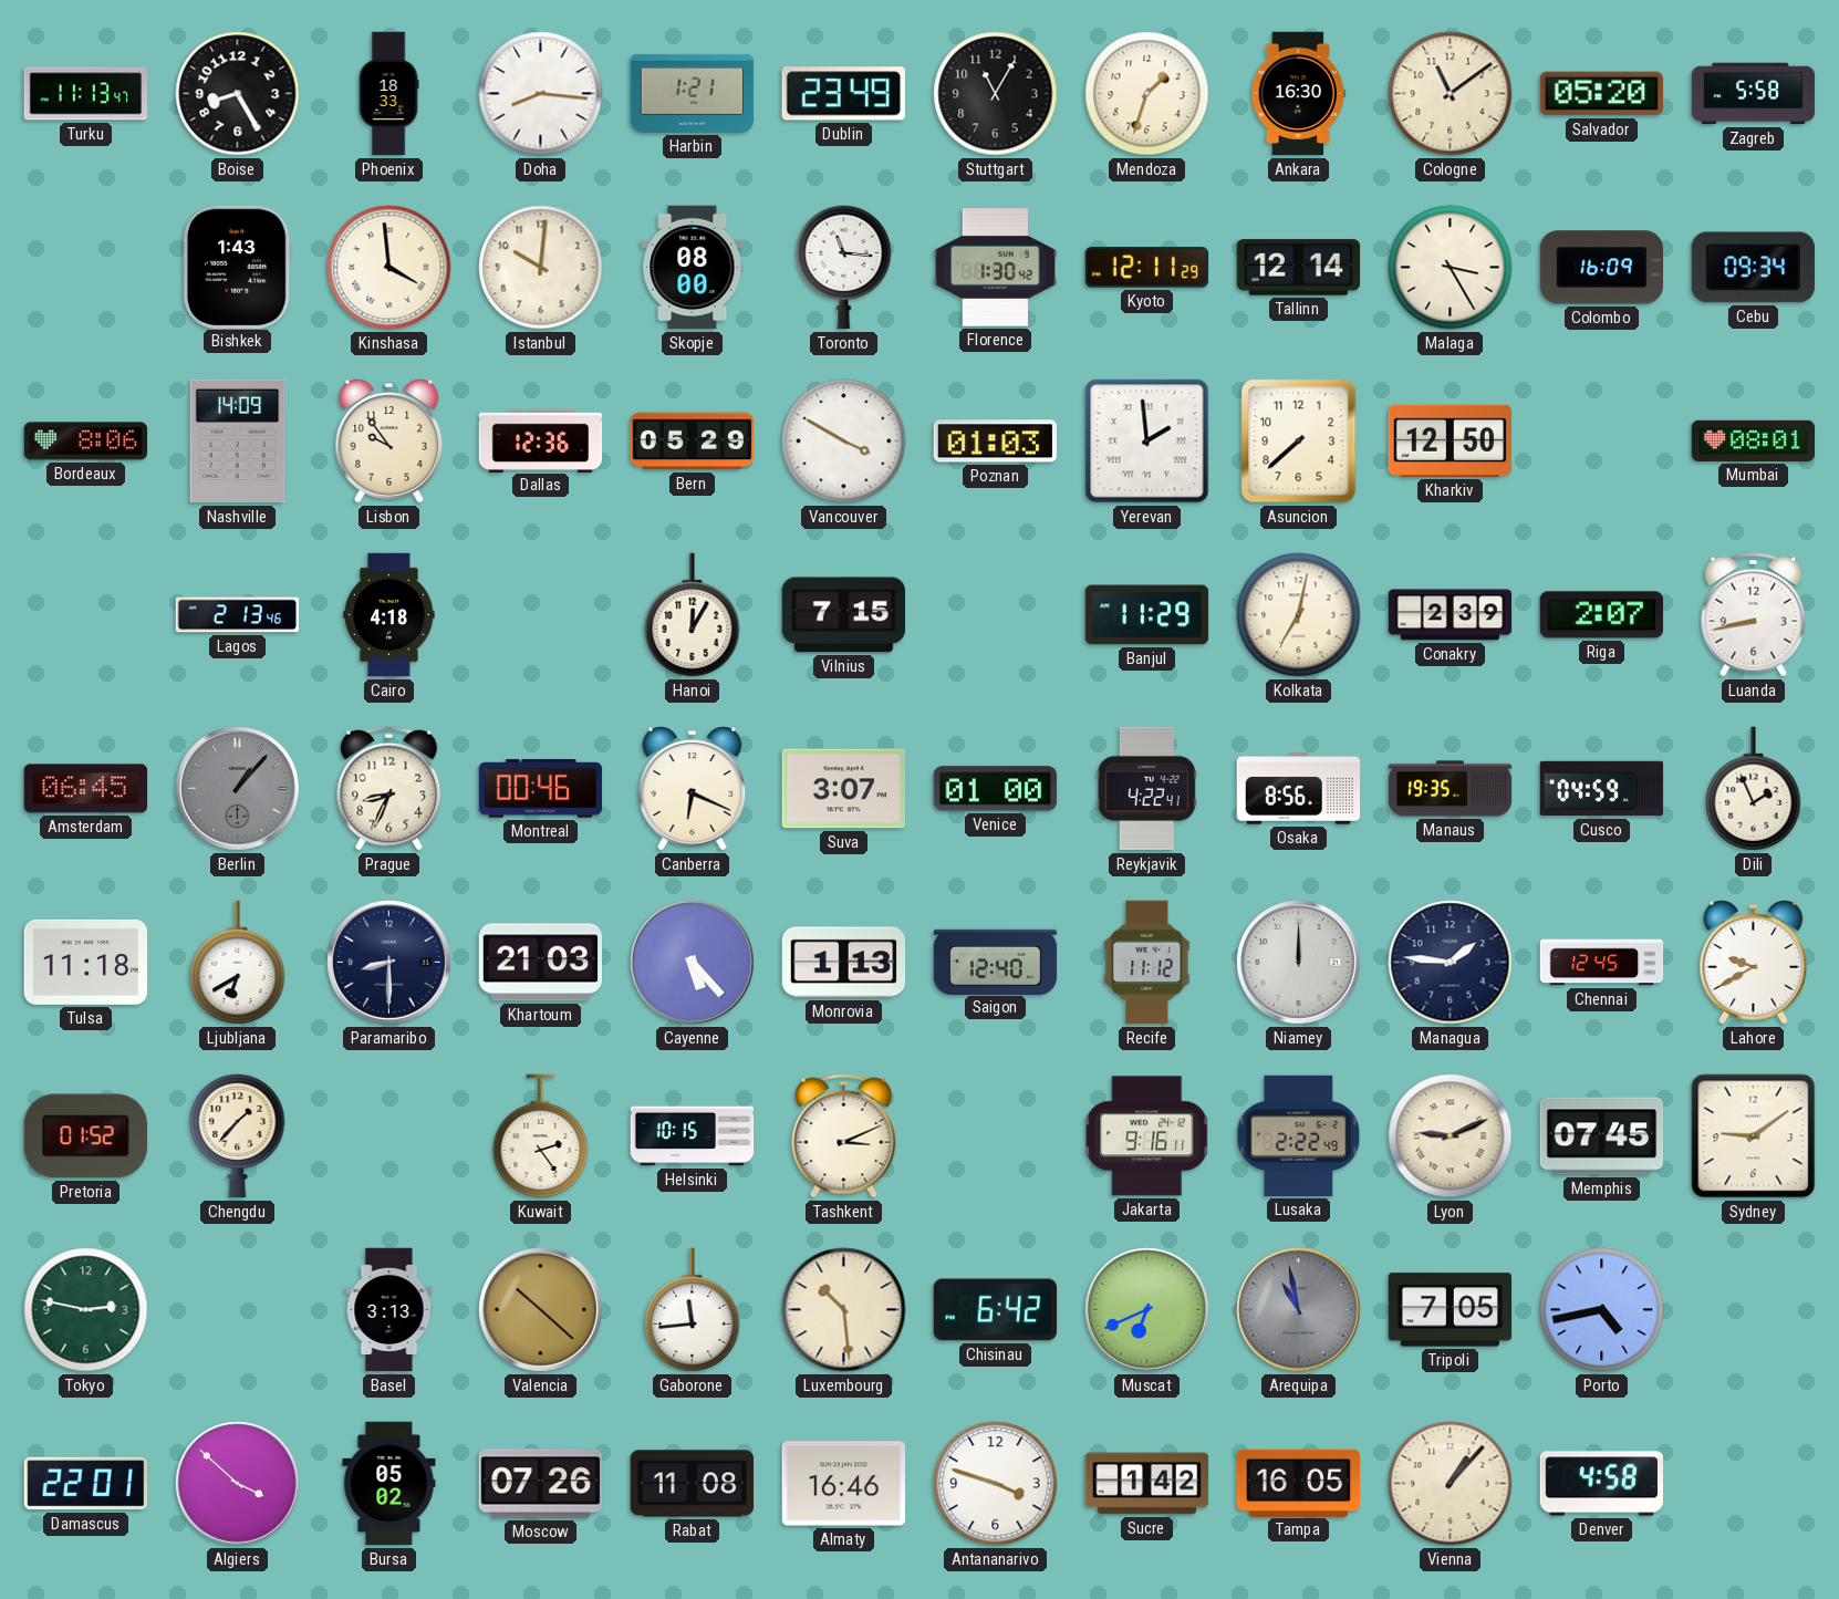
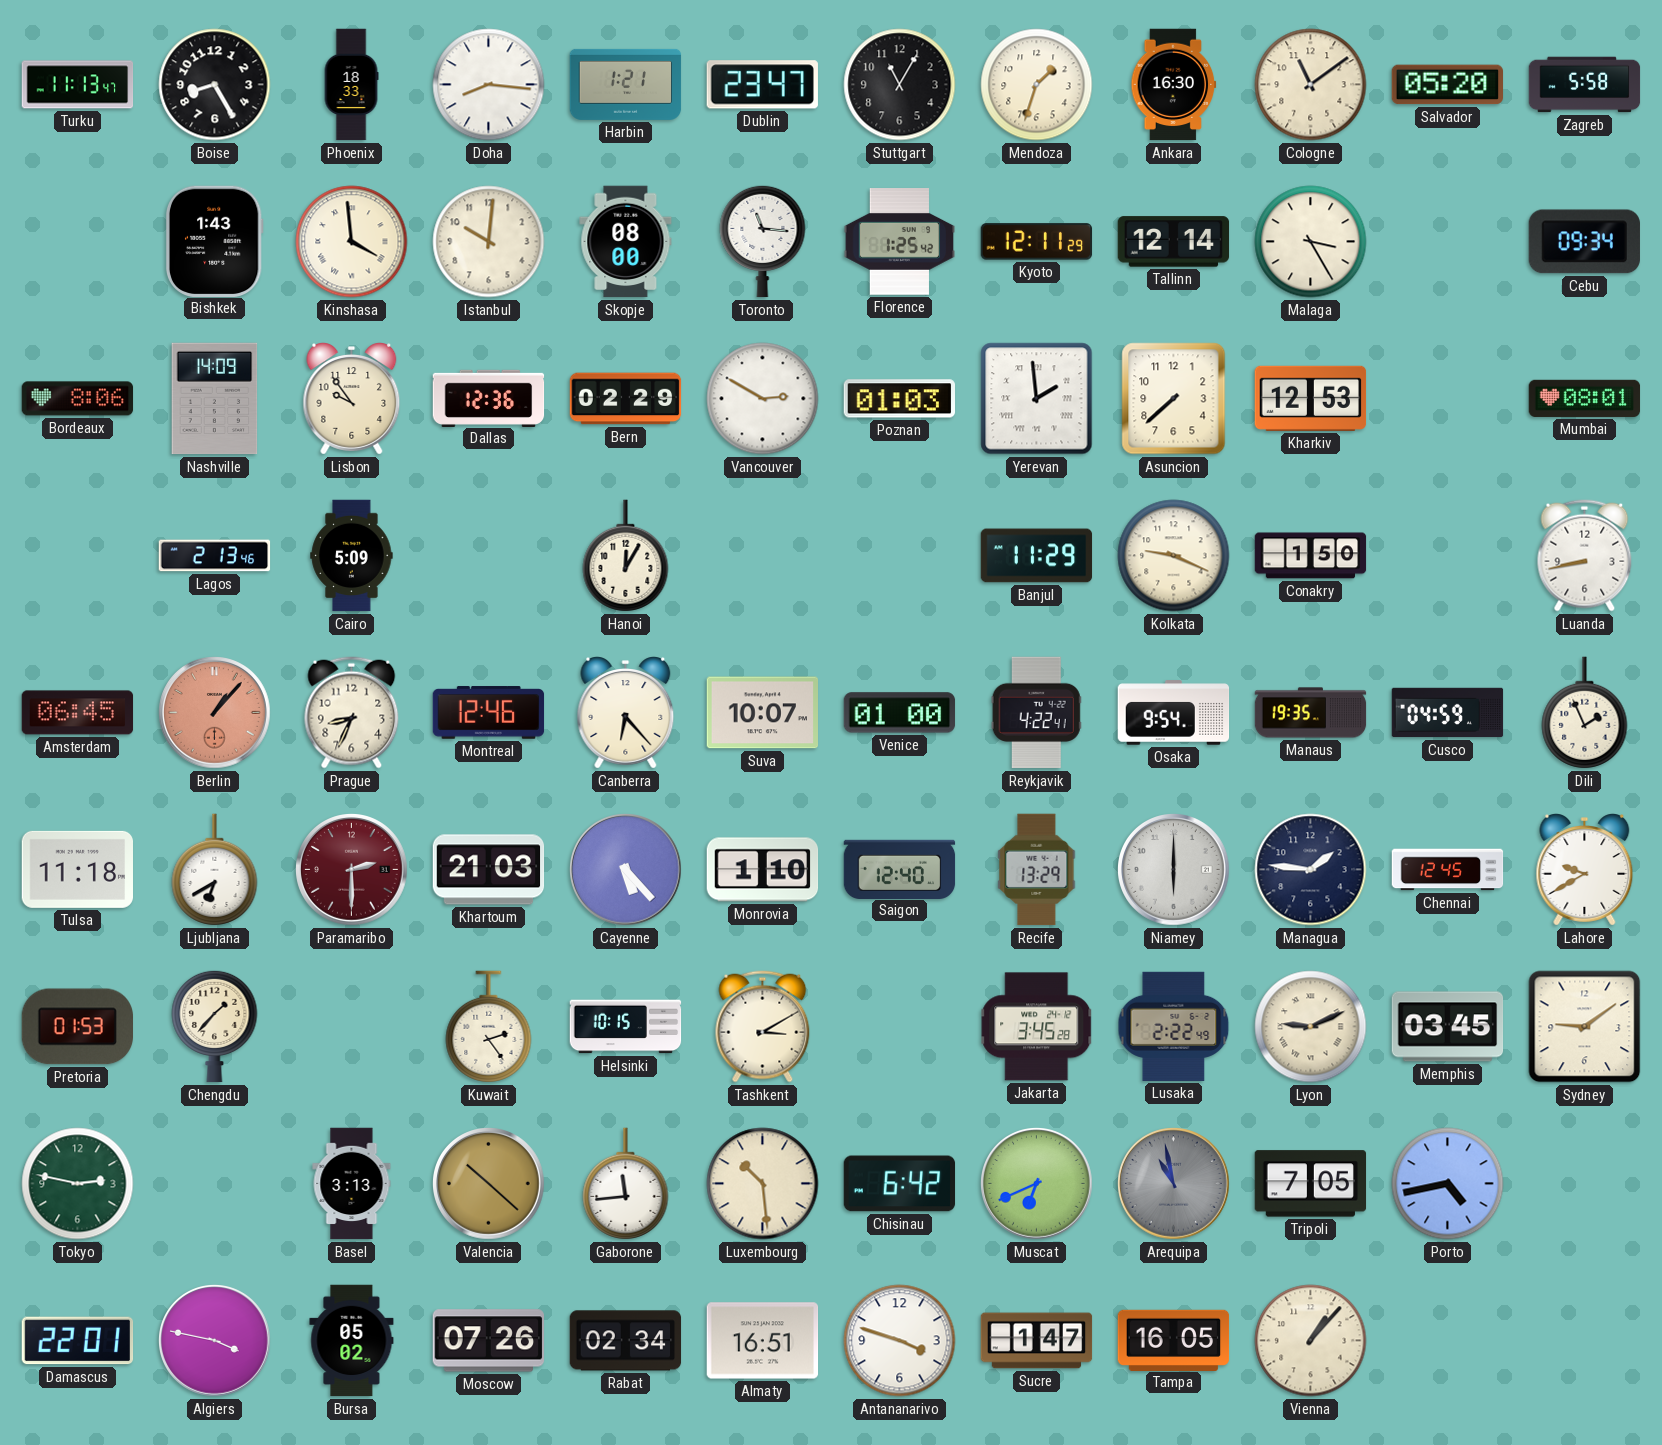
Dublin: 23:49 -> 23:47 (762, 85)
Florence: 1:30 -> 1:25 (900, 242)
Colombo: 16:09 -> none (1602, 268)
Bern: 05:29 -> 02:29 (626, 399)
Vancouver: 3:50 -> 2:50 (763, 399)
Kharkiv: 12:50 -> 12:53 (1311, 398)
Cairo: 4:18 -> 5:09 (352, 556)
Vilnius: 7:15 -> none (844, 615)
Kolkata: 7:02 -> 9:19 (1174, 556)
Conakry: 2:39 -> 1:50 (1311, 556)
Riga: 2:07 -> none (1601, 615)
Berlin dial: grey -> salmon (215, 713)
Montreal: 00:46 -> 12:46 (489, 713)
Canberra: 6:19 -> 6:23 (626, 713)
Suva: 3:07 -> 10:07 (762, 713)
Osaka: 8:56 -> 9:54 (1174, 713)
Paramaribo: 8:30 -> 2:30 (352, 870)
Paramaribo dial: navy -> burgundy (352, 870)
Monrovia: 1:13 -> 1:10 (763, 870)
Recife: 11:12 -> 13:29 (1037, 870)
Niamey: 12:00 -> 6:00 (1174, 870)
Pretoria: 01:52 -> 01:53 (77, 1027)
Tashkent: 3:11 -> 3:10 (763, 1027)
Jakarta: 9:16 -> 3:45 (1037, 1027)
Memphis: 07:45 -> 03:45 (1448, 1027)
Algiers: 3:52 -> 3:47 (215, 1341)
Rabat: 11:08 -> 02:34 (626, 1341)
Almaty: 16:46 -> 16:51 (763, 1341)
Sucre: 1:42 -> 1:47 (1037, 1341)
Denver: 4:58 -> none (1602, 1484)
